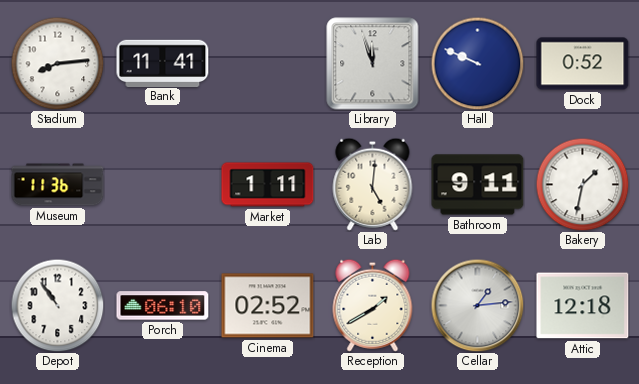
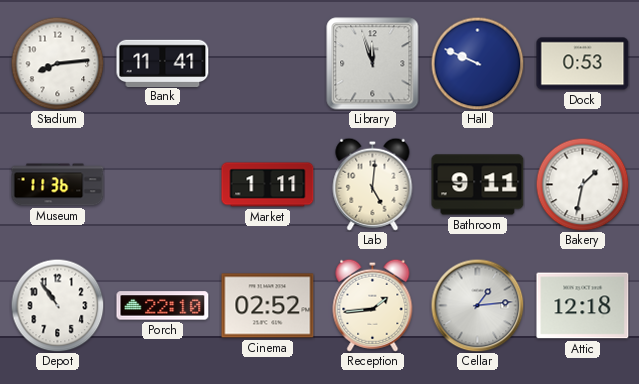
Dock: 0:52 -> 0:53 (583, 64)
Porch: 06:10 -> 22:10 (163, 306)
Reception: 1:40 -> 1:44 (373, 305)
